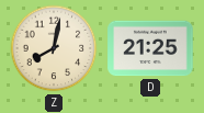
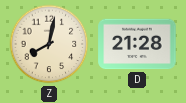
D: 21:25 -> 21:28 (137, 44)
